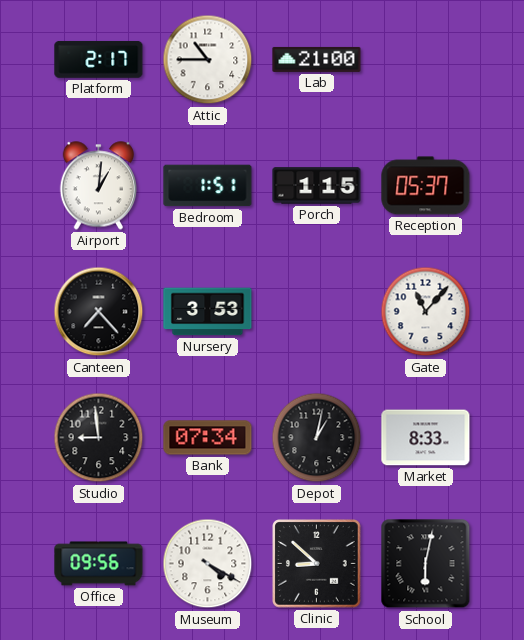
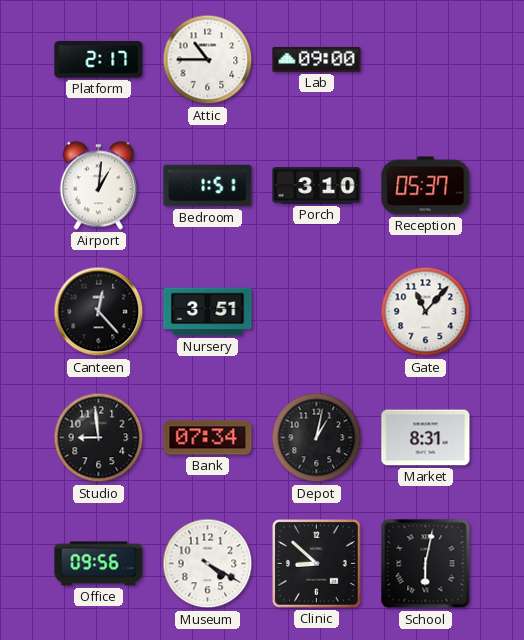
Lab: 21:00 -> 09:00 (317, 59)
Porch: 1:15 -> 3:10 (317, 186)
Canteen: 7:23 -> 12:23 (99, 312)
Nursery: 3:53 -> 3:51 (208, 312)
Market: 8:33 -> 8:31 (426, 438)
